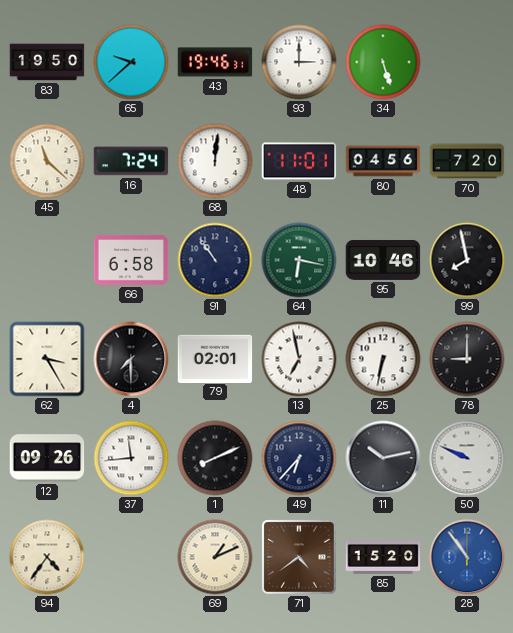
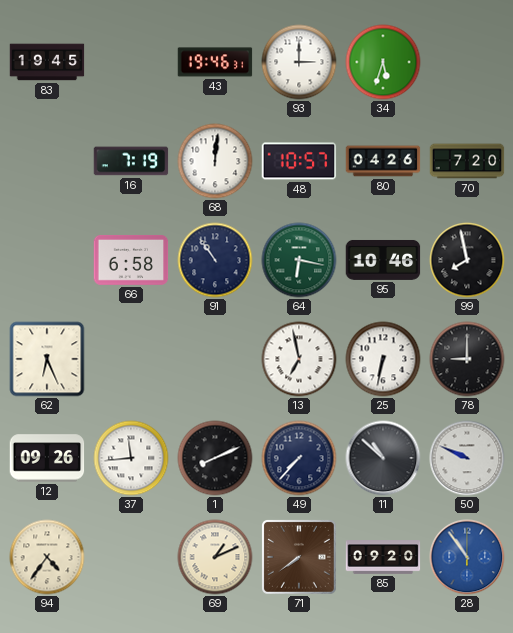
83: 19:50 -> 19:45 (47, 62)
65: 9:38 -> none (131, 62)
34: 5:27 -> 5:33 (383, 62)
45: 11:22 -> none (47, 161)
16: 7:24 -> 7:19 (131, 161)
48: 11:01 -> 10:57 (299, 161)
80: 04:56 -> 04:26 (383, 161)
62: 3:25 -> 6:26 (47, 359)
4: 7:30 -> none (131, 359)
79: 02:01 -> none (215, 358)
49: 6:37 -> 7:37 (299, 458)
11: 10:13 -> 10:52 (383, 458)
71: 4:39 -> 7:39 (300, 558)
85: 15:20 -> 09:20 (383, 557)
